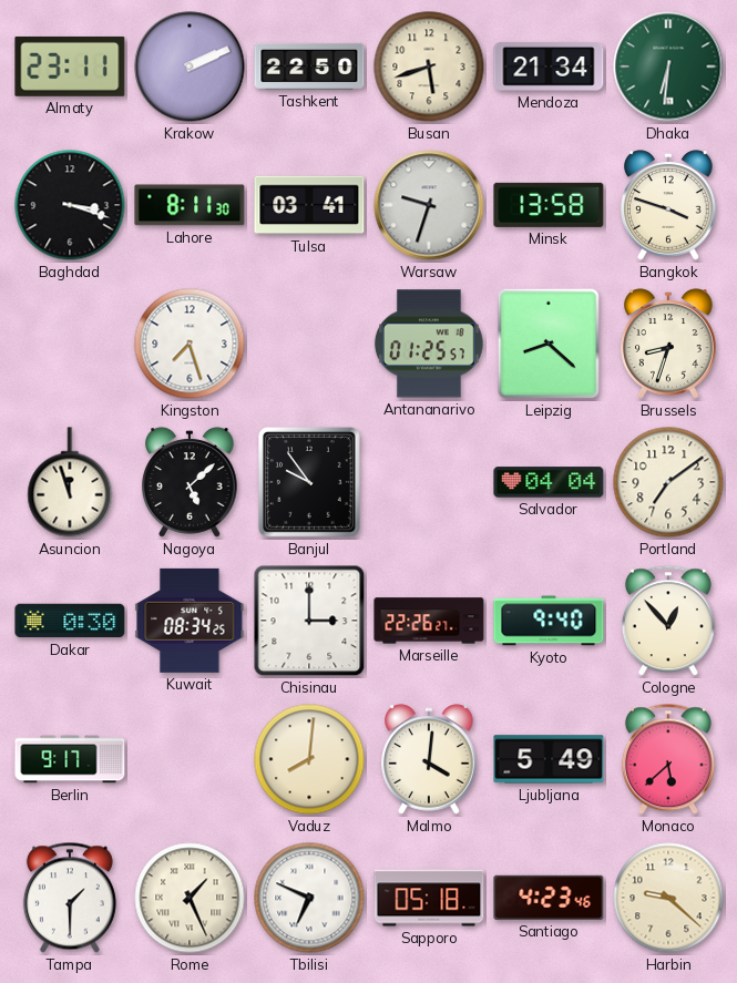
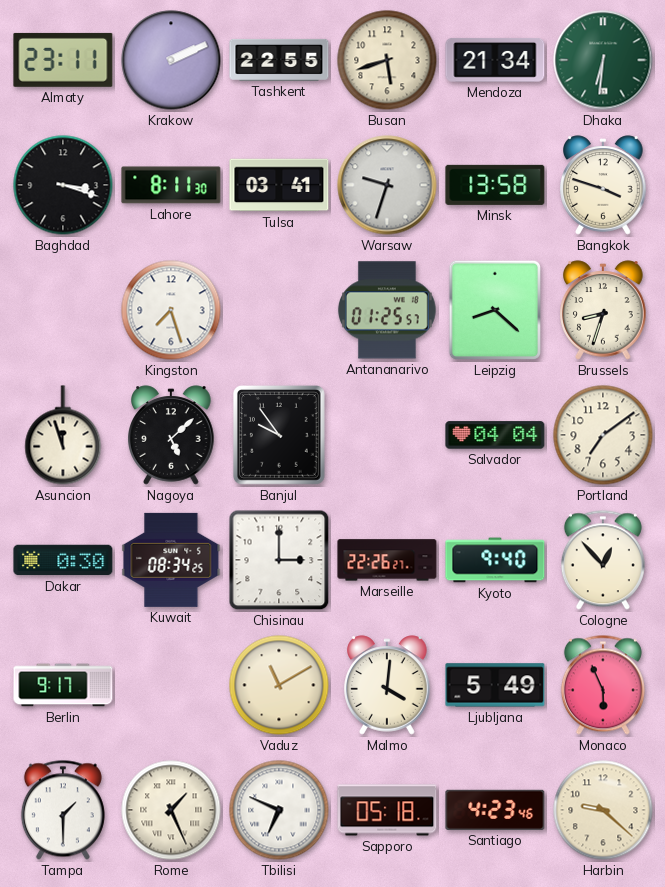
Tashkent: 22:50 -> 22:55 (279, 60)
Vaduz: 8:01 -> 11:10 (279, 685)
Monaco: 5:38 -> 5:56 (603, 685)
